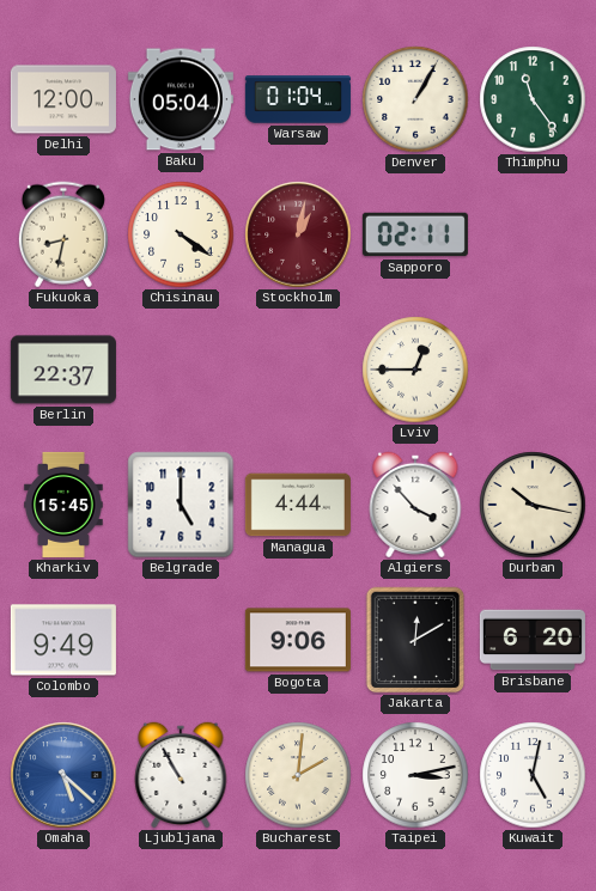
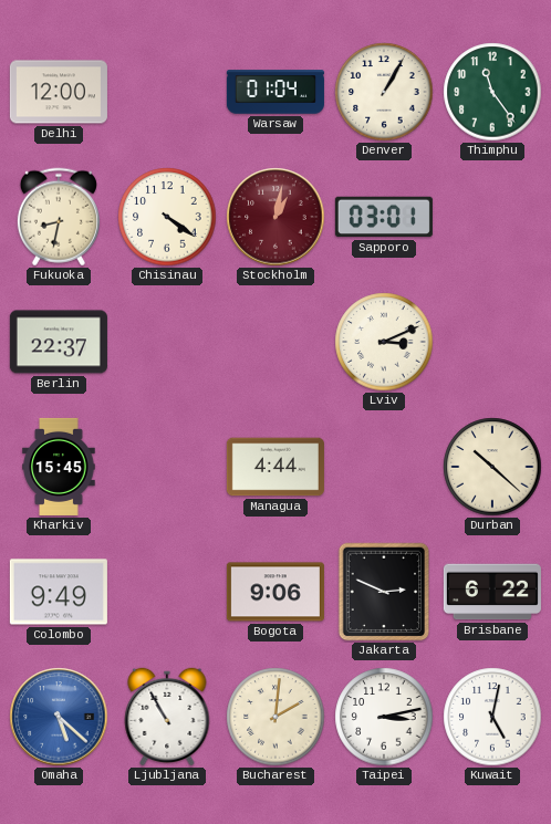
Baku: 05:04 -> none (181, 99)
Sapporo: 02:11 -> 03:01 (384, 217)
Lviv: 12:45 -> 3:11 (384, 342)
Belgrade: 5:00 -> none (181, 505)
Algiers: 3:53 -> none (415, 505)
Durban: 10:17 -> 10:22 (492, 467)
Jakarta: 12:10 -> 2:49 (384, 592)
Brisbane: 6:20 -> 6:22 (492, 592)
